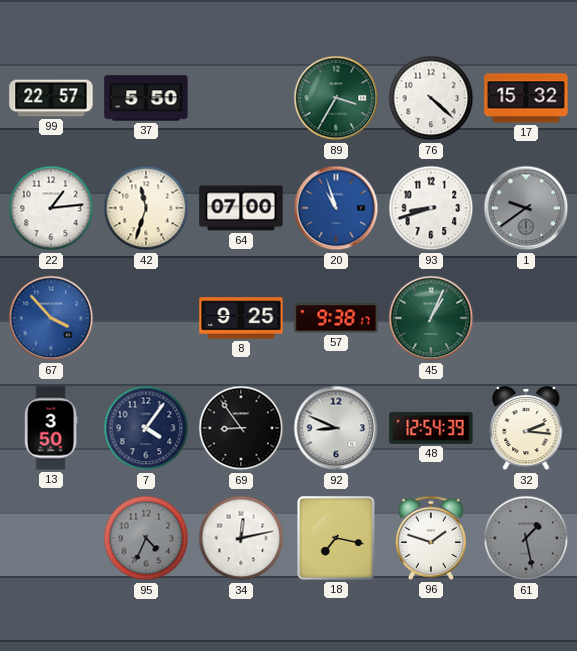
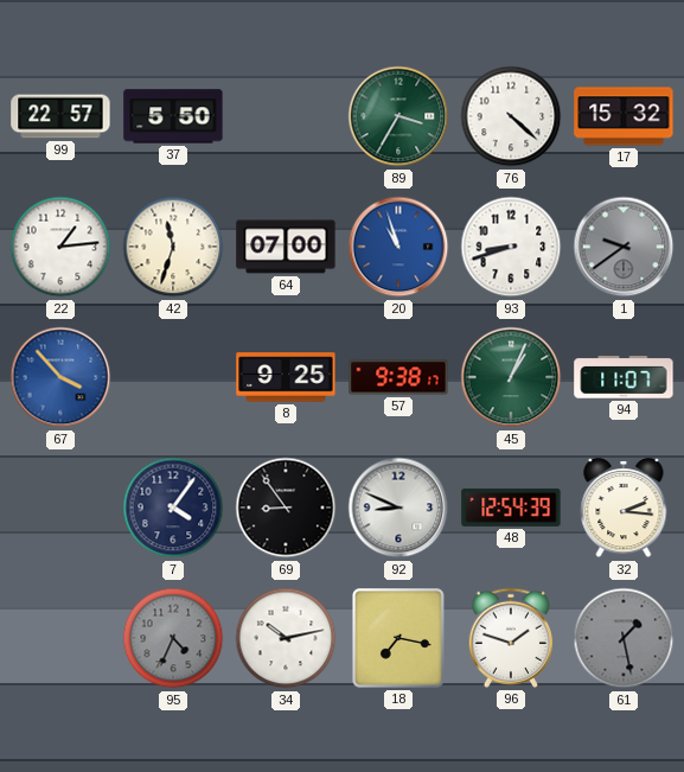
94: none -> 11:07 (624, 377)
13: 3:50 -> none (51, 428)
34: 12:13 -> 10:13 (286, 638)
